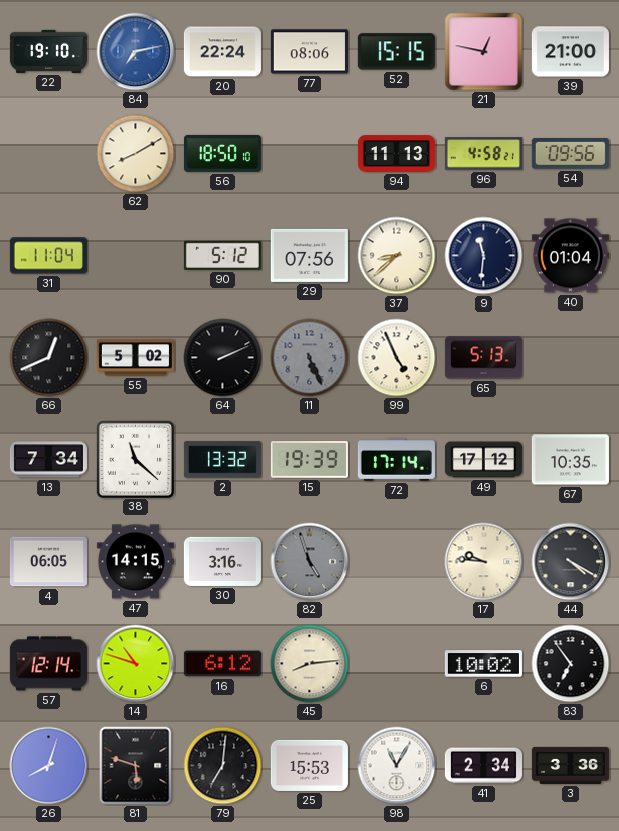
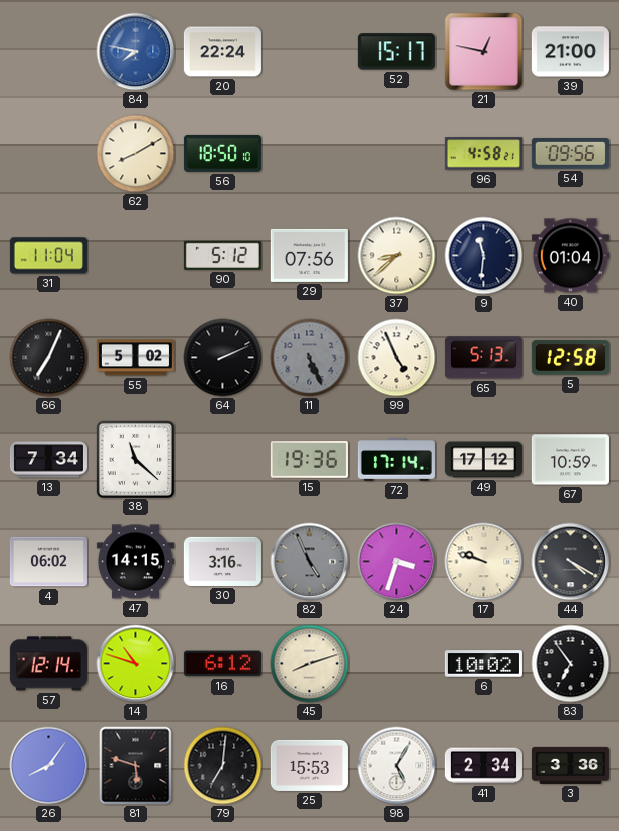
22: 19:10 -> none (48, 51)
84: 7:13 -> 7:47 (136, 52)
77: 08:06 -> none (309, 52)
52: 15:15 -> 15:17 (396, 52)
94: 11:13 -> none (396, 154)
66: 12:41 -> 7:04 (49, 358)
5: none -> 12:58 (570, 358)
2: 13:32 -> none (222, 460)
15: 19:39 -> 19:36 (309, 460)
67: 10:35 -> 10:59 (570, 460)
4: 06:05 -> 06:02 (48, 562)
82: 4:57 -> 4:56 (310, 562)
24: none -> 3:33 (397, 562)
17: 9:46 -> 9:48 (484, 562)
45: 8:14 -> 8:12 (310, 664)
26: 8:03 -> 8:06 (49, 766)
98: 11:05 -> 5:05 (397, 766)
